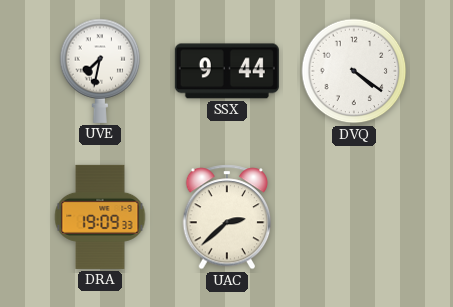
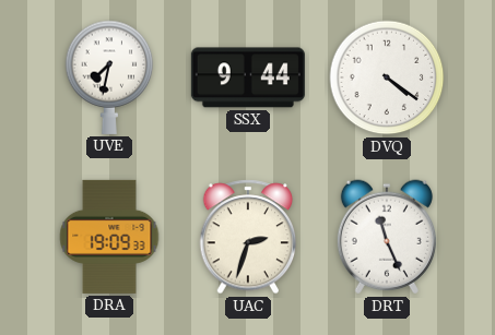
UAC: 2:38 -> 2:33 (248, 237)
DRT: none -> 11:26 (387, 237)
